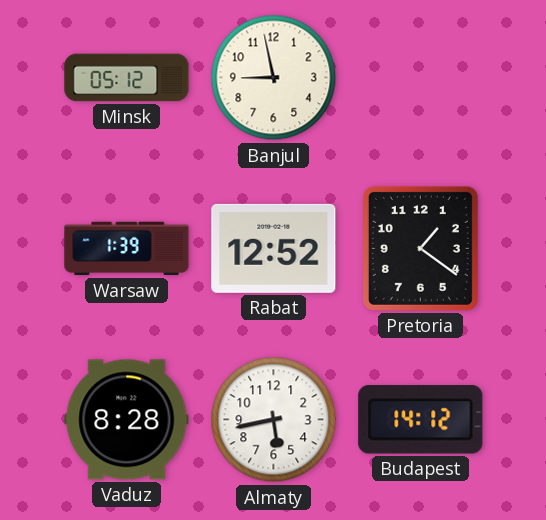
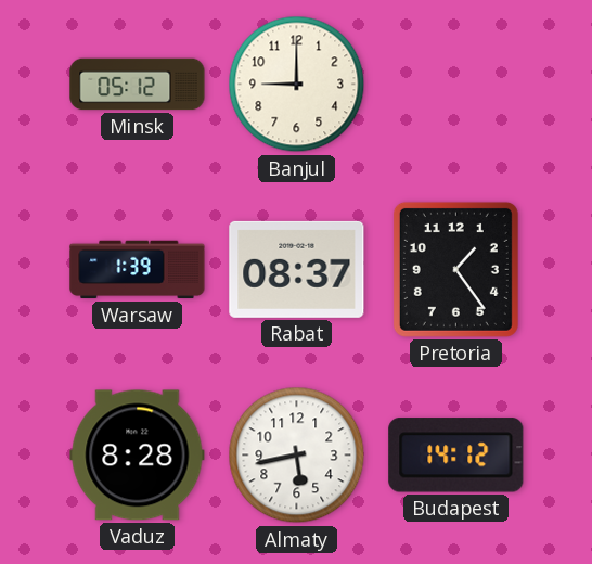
Banjul: 8:58 -> 9:00 (297, 85)
Rabat: 12:52 -> 08:37 (297, 269)
Pretoria: 1:21 -> 1:24 (455, 269)
